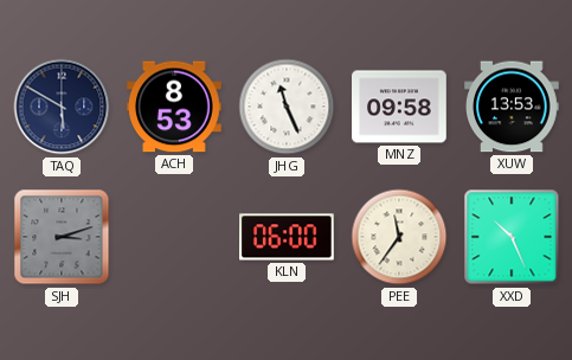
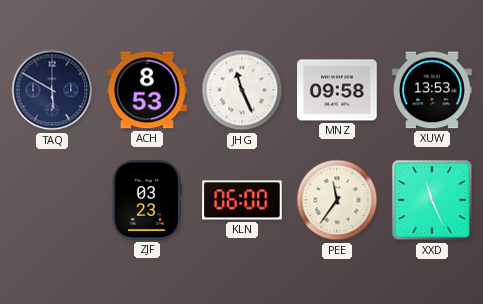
SJH: 3:12 -> none (62, 237)
ZJF: none -> 03:23 (146, 201)
XXD: 10:26 -> 11:26 (432, 200)
